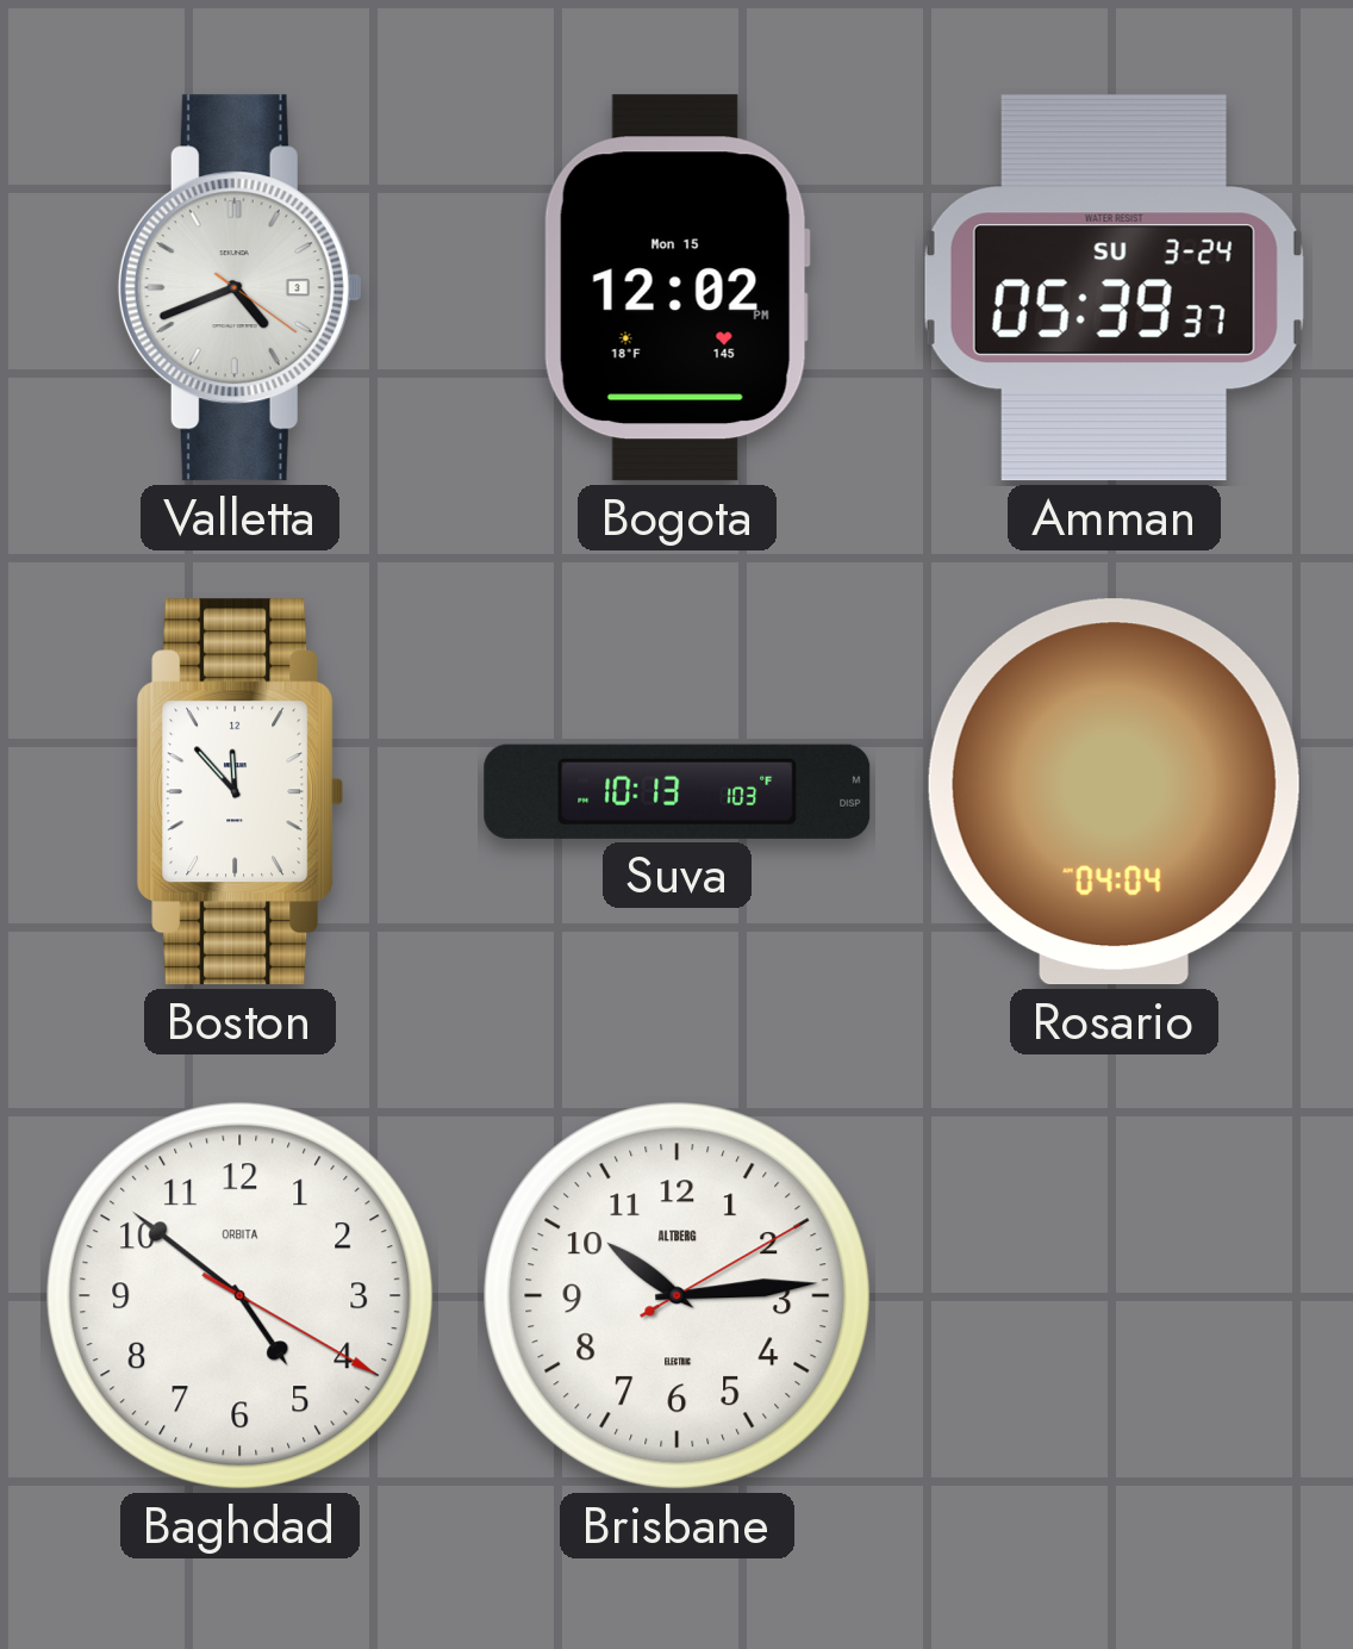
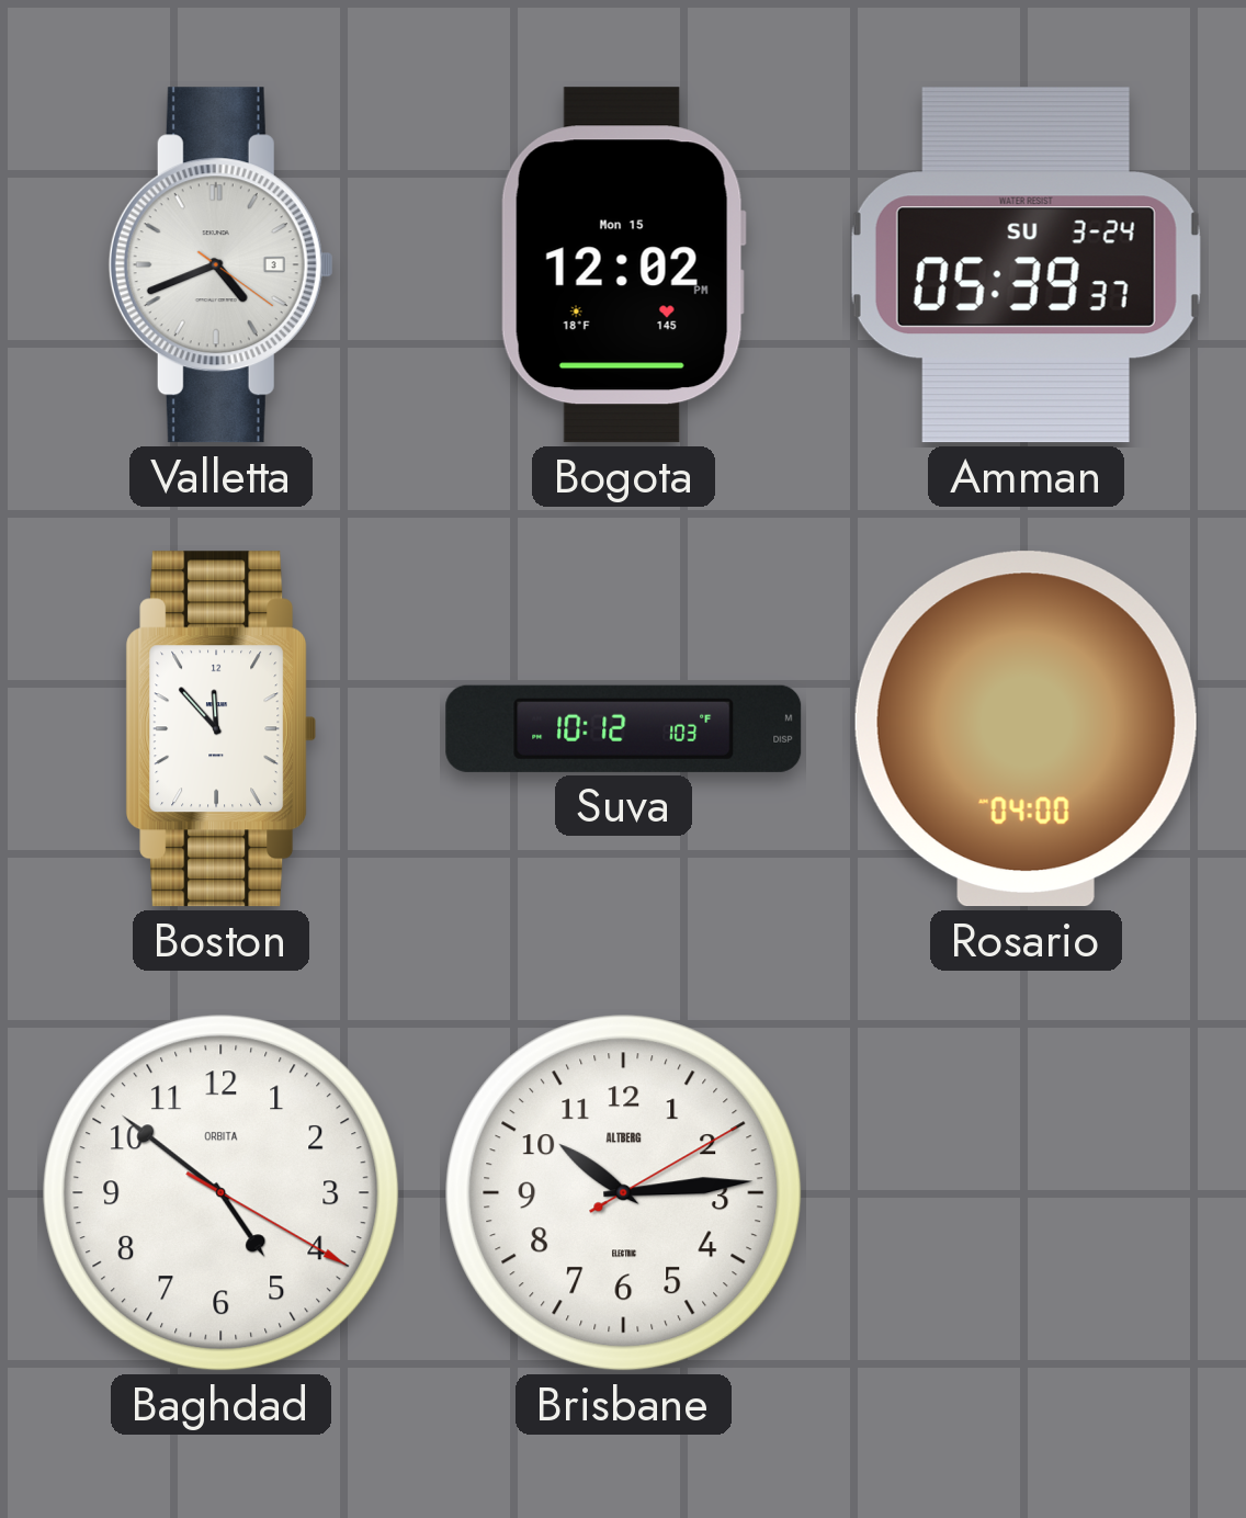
Suva: 10:13 -> 10:12 (624, 728)
Rosario: 04:04 -> 04:00 (1026, 729)
